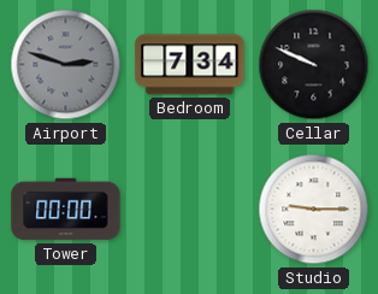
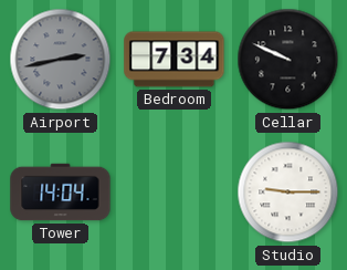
Airport: 2:48 -> 2:43 (61, 60)
Tower: 00:00 -> 14:04 (61, 193)
